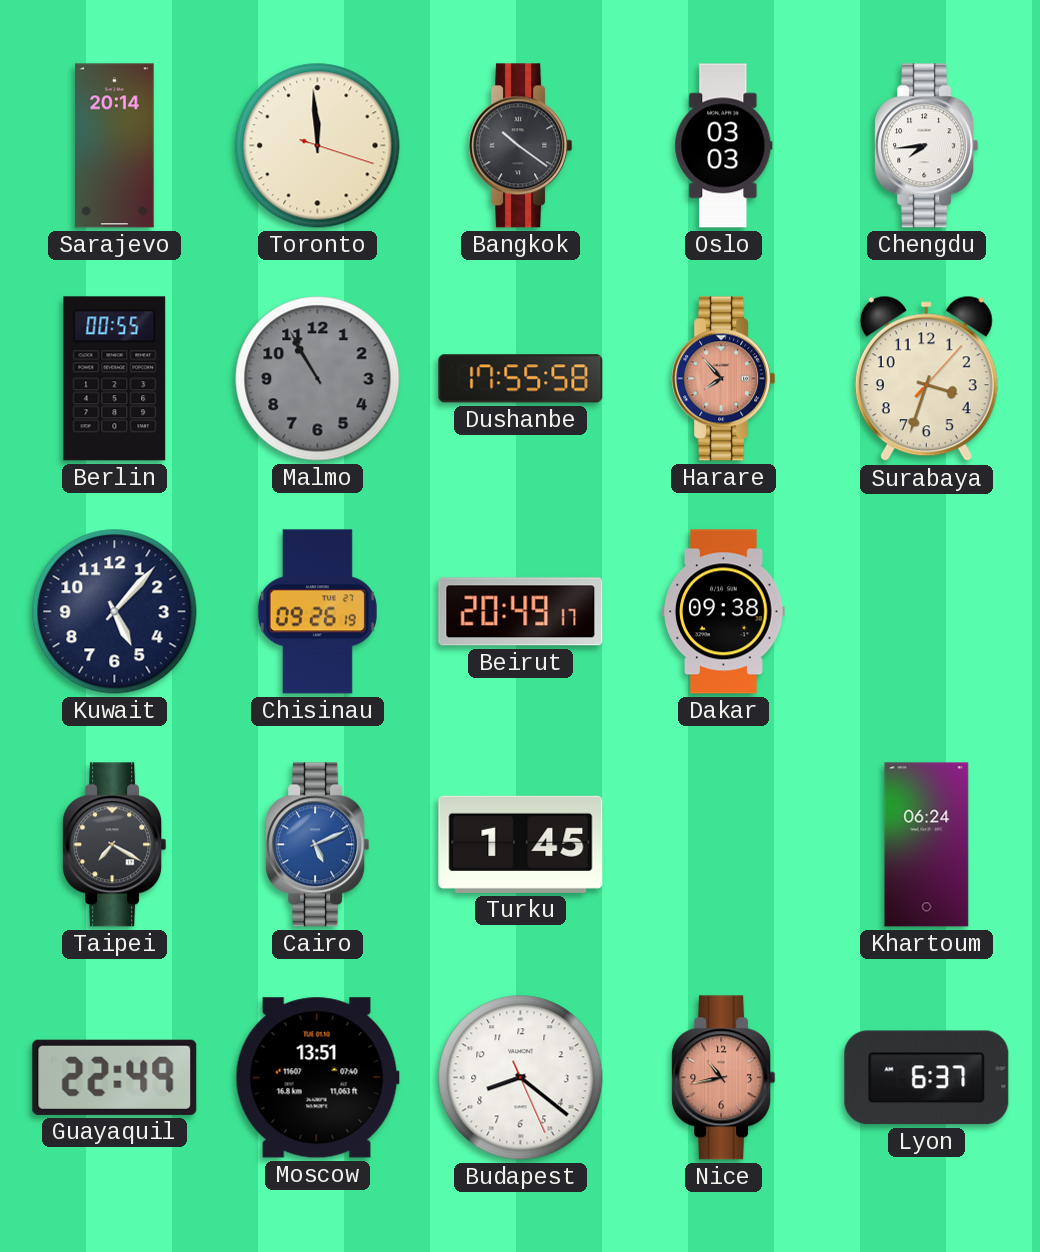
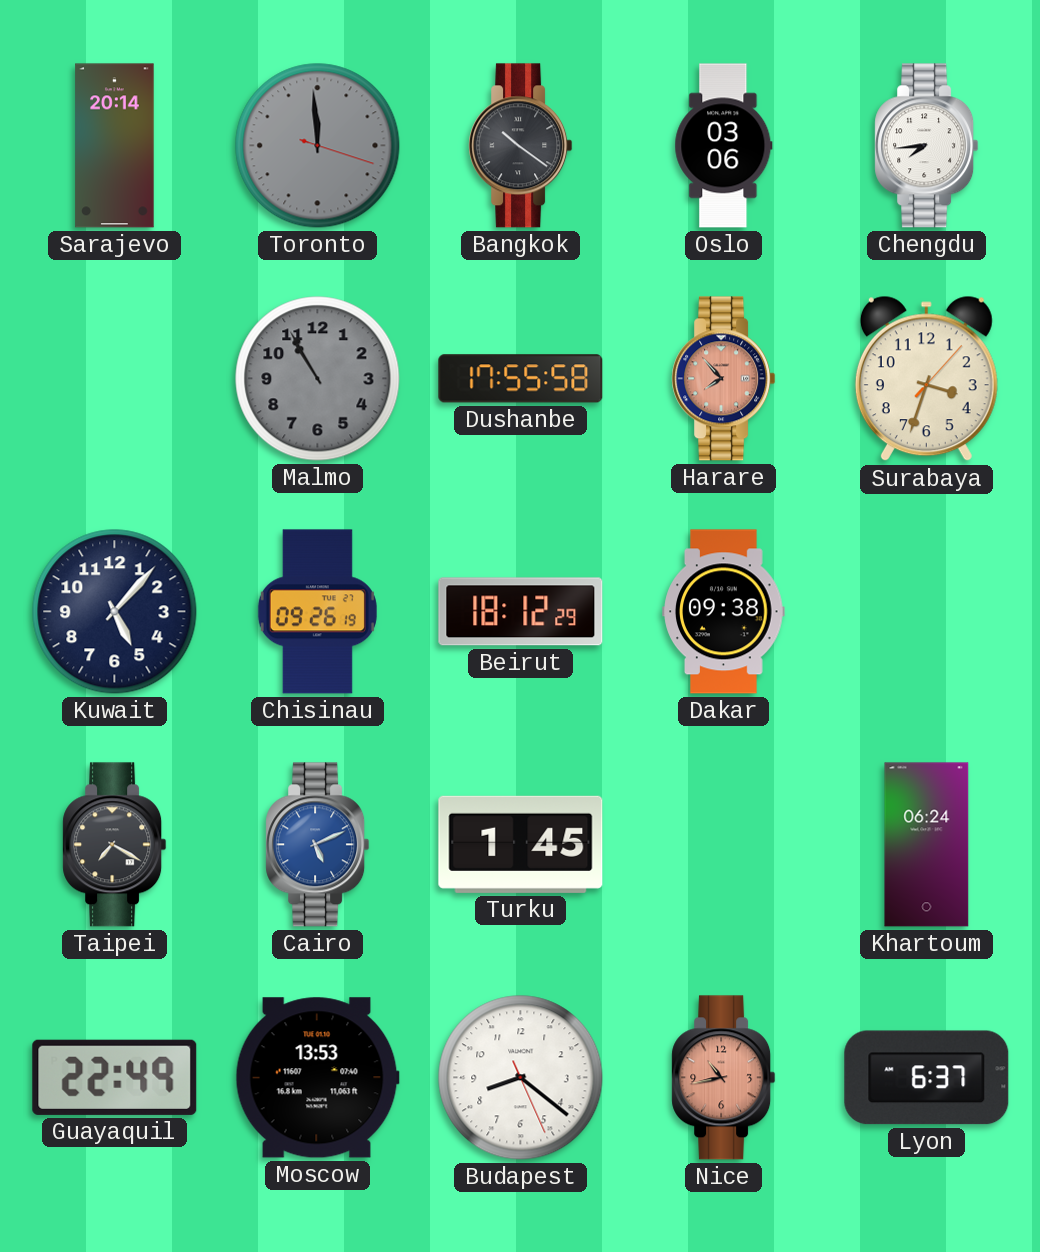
Toronto dial: cream -> grey (318, 146)
Oslo: 03:03 -> 03:06 (724, 146)
Berlin: 00:55 -> none (115, 379)
Beirut: 20:49 -> 18:12 (521, 612)
Moscow: 13:51 -> 13:53 (317, 1078)
